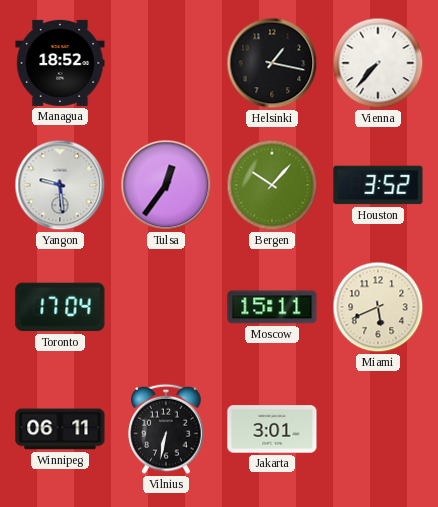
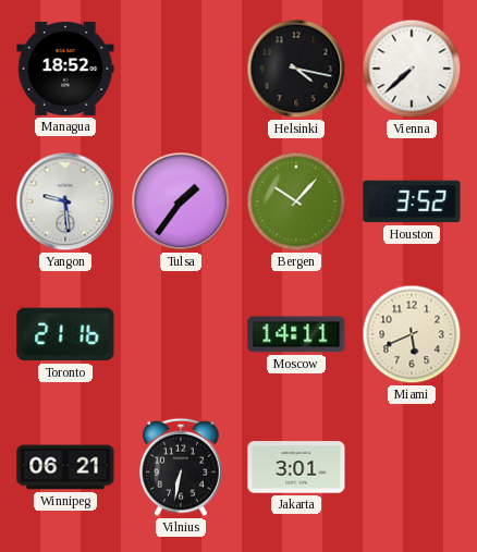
Helsinki: 1:17 -> 4:17 (296, 69)
Vienna: 7:37 -> 7:38 (412, 69)
Tulsa: 12:36 -> 1:36 (181, 201)
Toronto: 17:04 -> 21:16 (65, 334)
Moscow: 15:11 -> 14:11 (296, 334)
Winnipeg: 06:11 -> 06:21 (65, 467)
